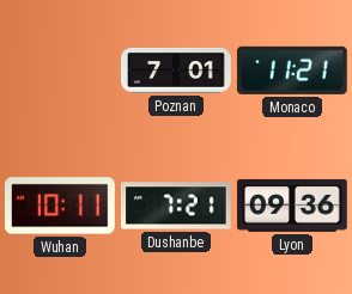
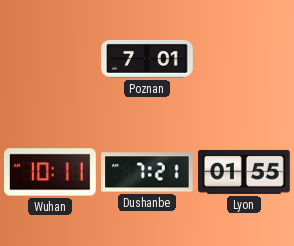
Monaco: 11:21 -> none (292, 71)
Lyon: 09:36 -> 01:55 (245, 172)
